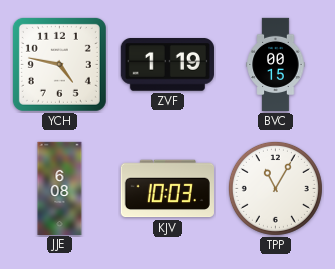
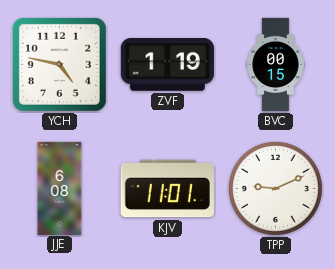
KJV: 10:03 -> 11:01 (167, 189)
TPP: 11:05 -> 9:11 (275, 188)
